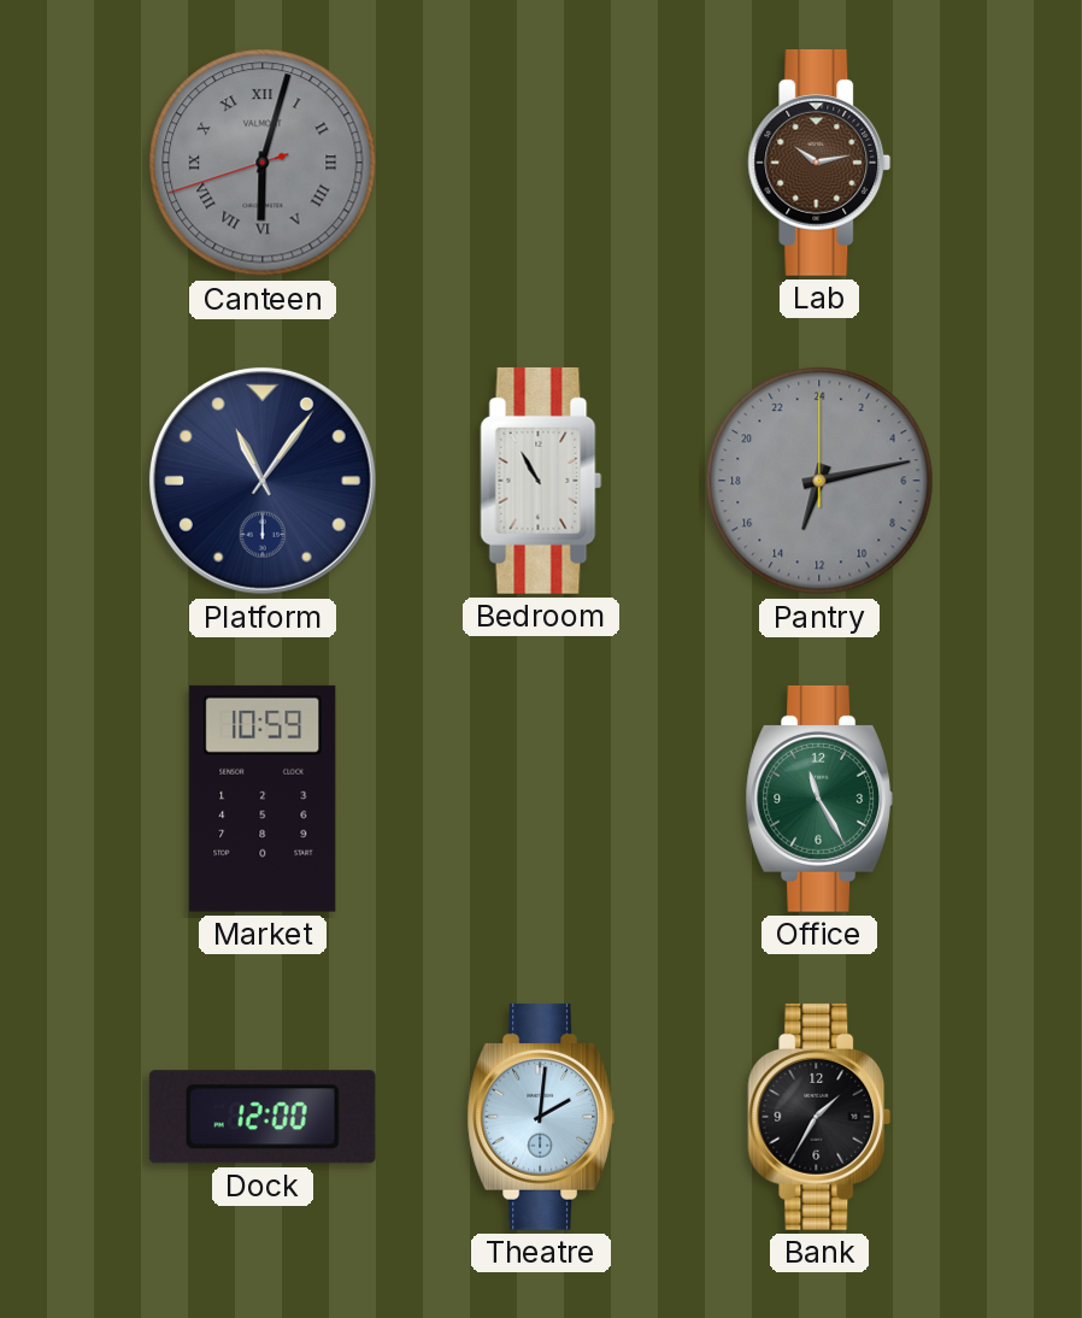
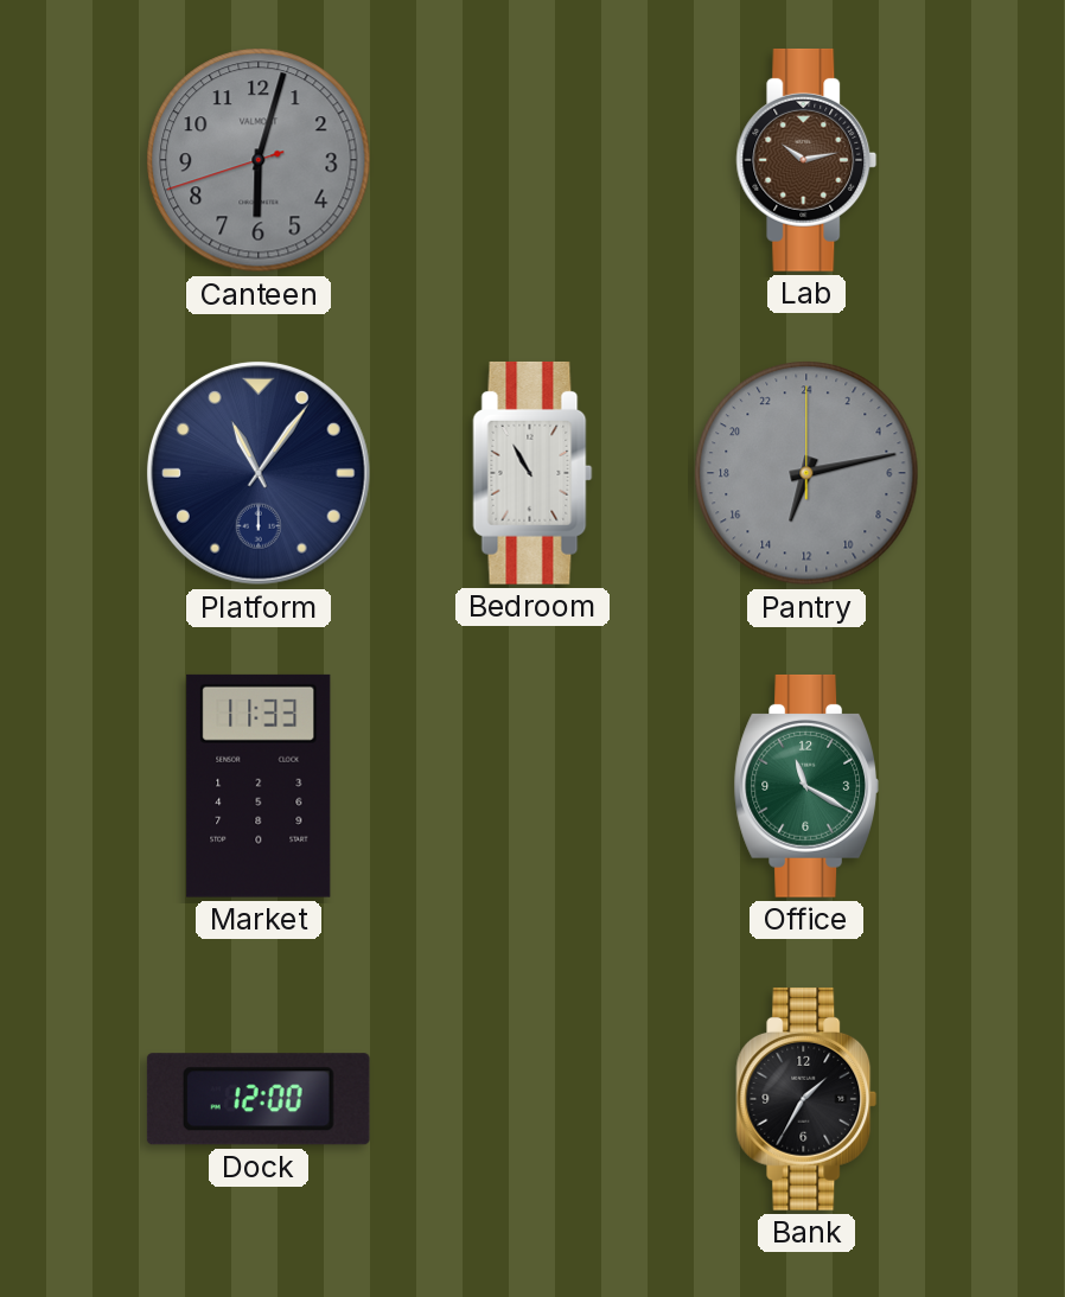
Canteen numerals: Roman -> Arabic (259, 160)
Market: 10:59 -> 11:33 (259, 786)
Office: 11:25 -> 11:20 (805, 786)
Theatre: 2:01 -> none (540, 1117)
